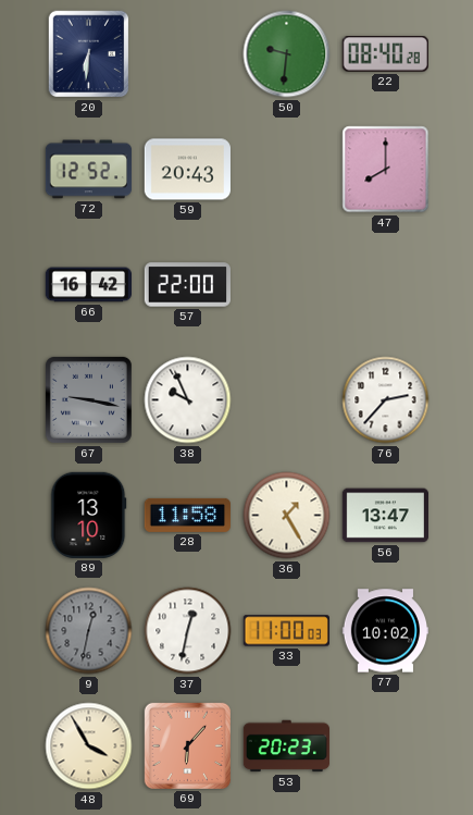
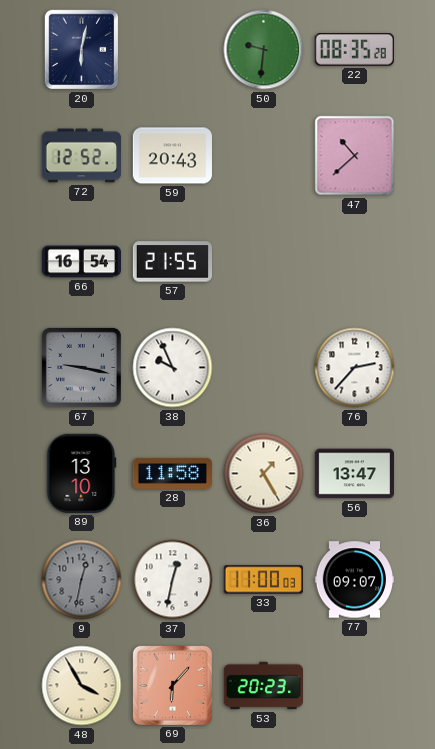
20: 6:31 -> 6:02 (82, 50)
22: 08:40 -> 08:35 (354, 50)
47: 8:00 -> 10:38 (355, 156)
66: 16:42 -> 16:54 (81, 262)
57: 22:00 -> 21:55 (172, 262)
77: 10:02 -> 09:07 (354, 580)
